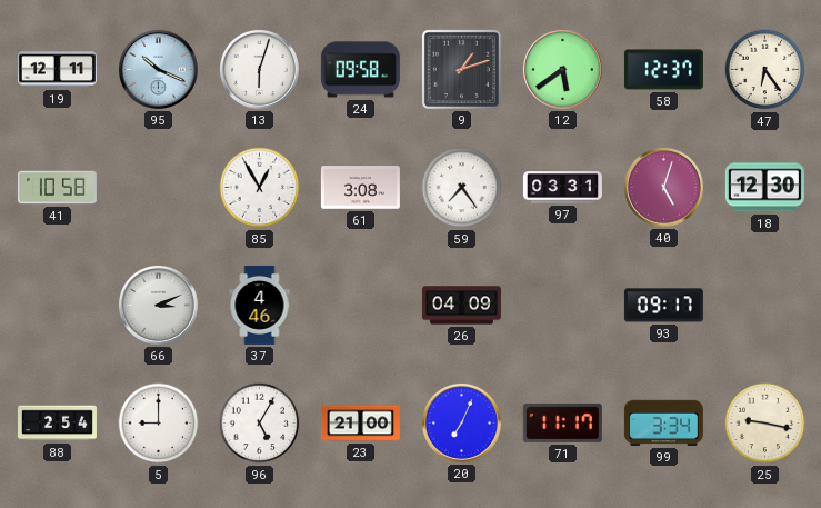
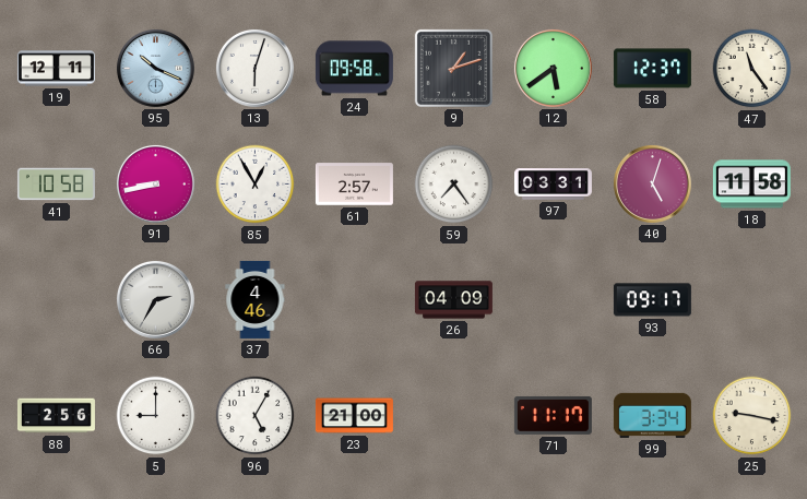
47: 6:24 -> 11:24 (752, 69)
91: none -> 8:43 (155, 183)
61: 3:08 -> 2:57 (354, 185)
18: 12:30 -> 11:58 (751, 185)
66: 3:11 -> 2:35 (155, 299)
88: 2:54 -> 2:56 (56, 416)
20: 7:04 -> none (461, 422)
